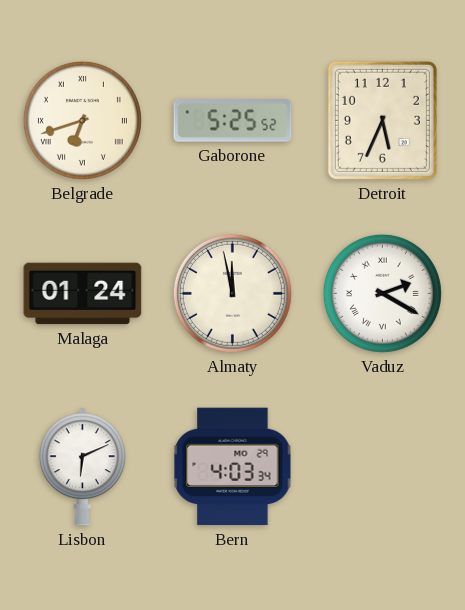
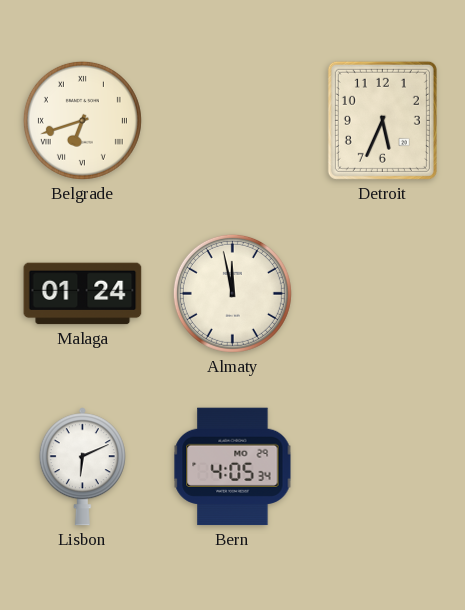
Gaborone: 5:25 -> none (233, 121)
Vaduz: 2:20 -> none (382, 293)
Bern: 4:03 -> 4:05 (233, 467)
